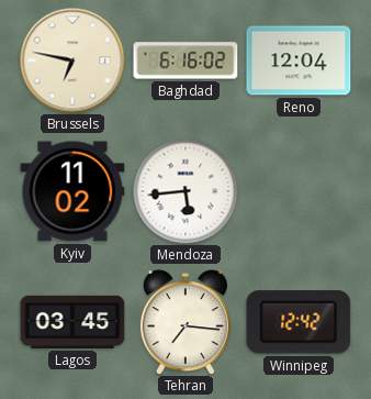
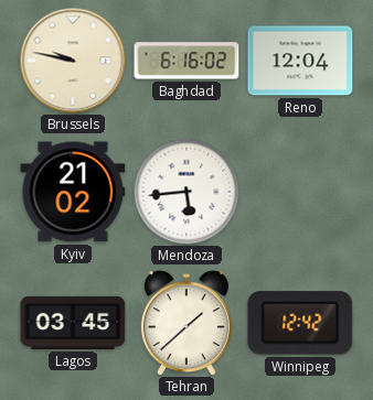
Brussels: 6:47 -> 9:47 (73, 61)
Kyiv: 11:02 -> 21:02 (73, 192)
Tehran: 7:16 -> 1:38 (186, 323)
